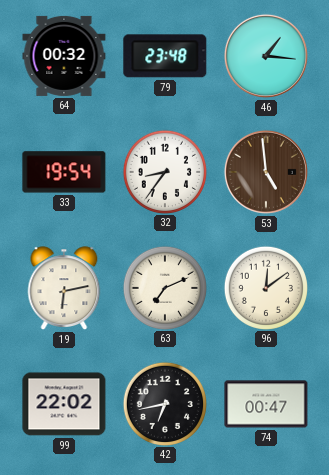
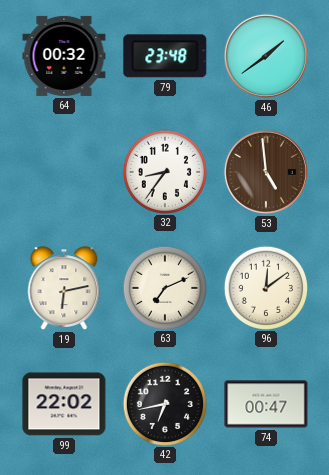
46: 1:16 -> 1:39 (266, 56)
33: 19:54 -> none (64, 172)
